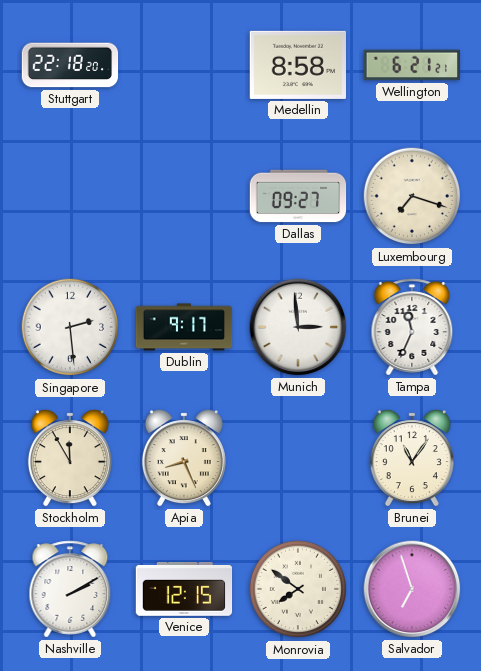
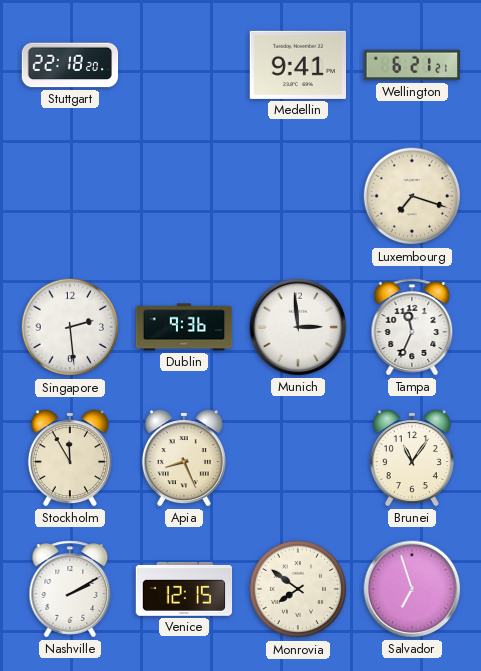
Medellin: 8:58 -> 9:41 (297, 65)
Dallas: 09:27 -> none (298, 196)
Dublin: 9:17 -> 9:36 (184, 327)
